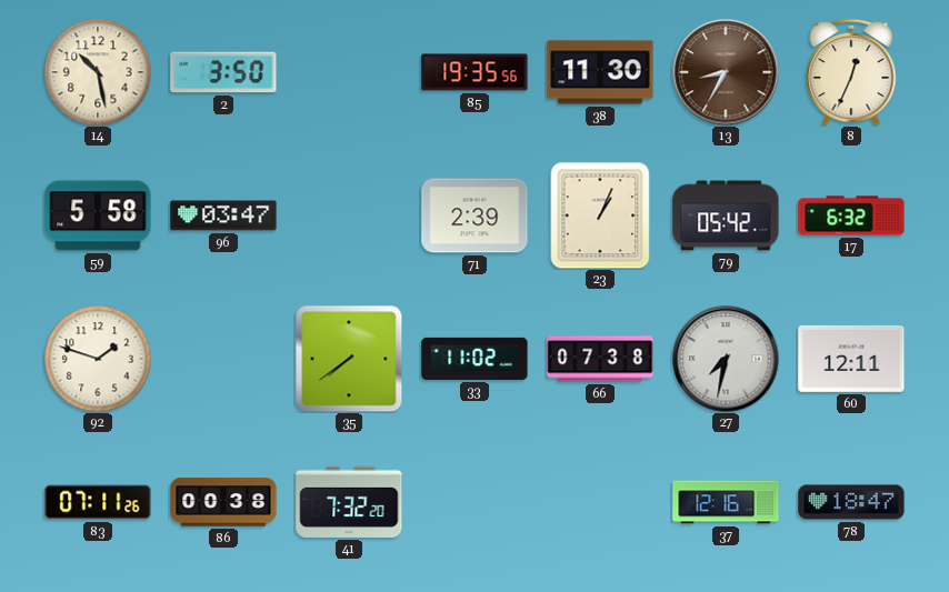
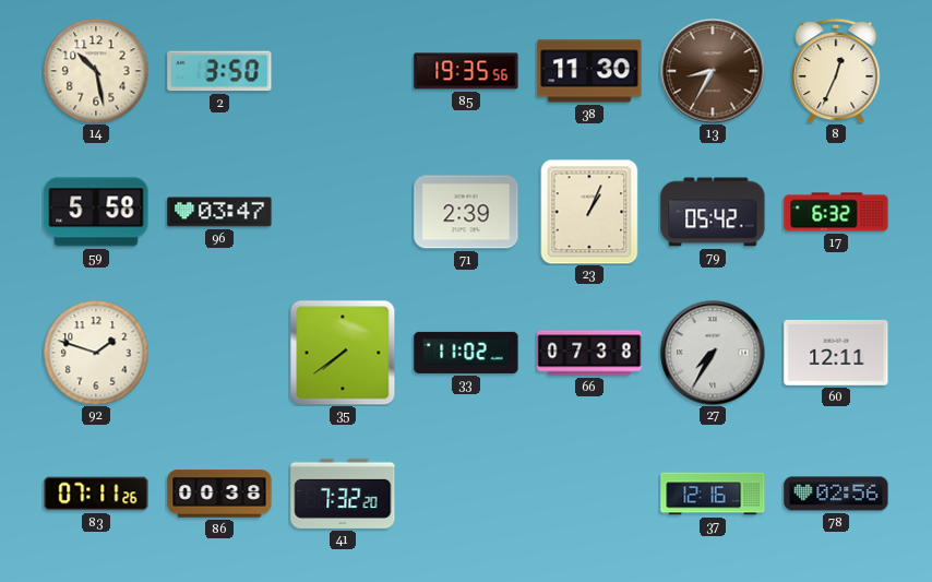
27: 7:32 -> 7:35 (713, 353)
78: 18:47 -> 02:56 (836, 494)
